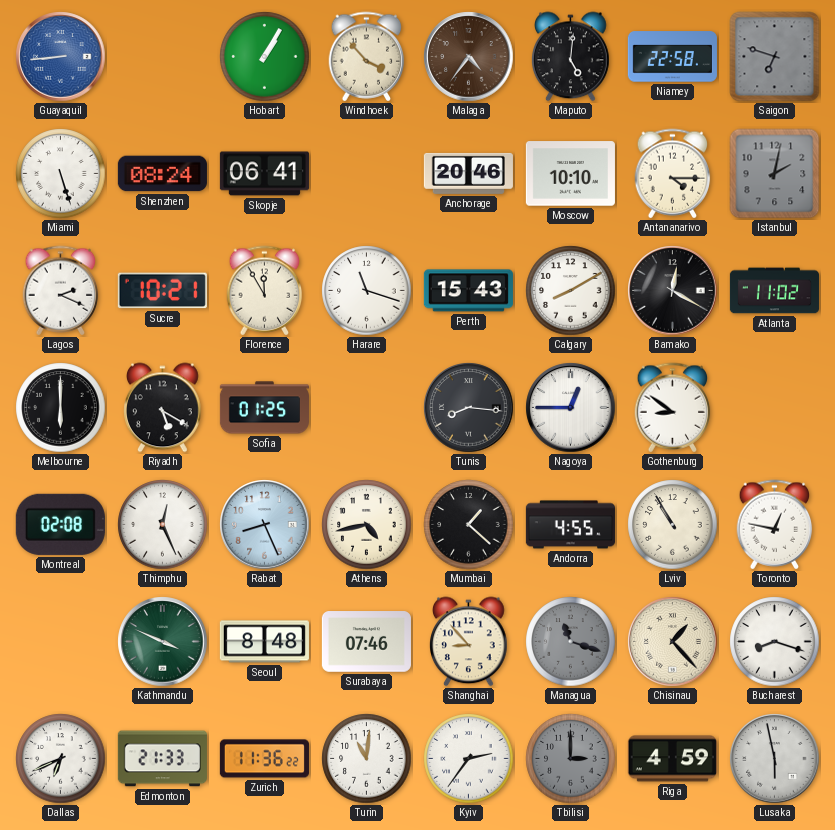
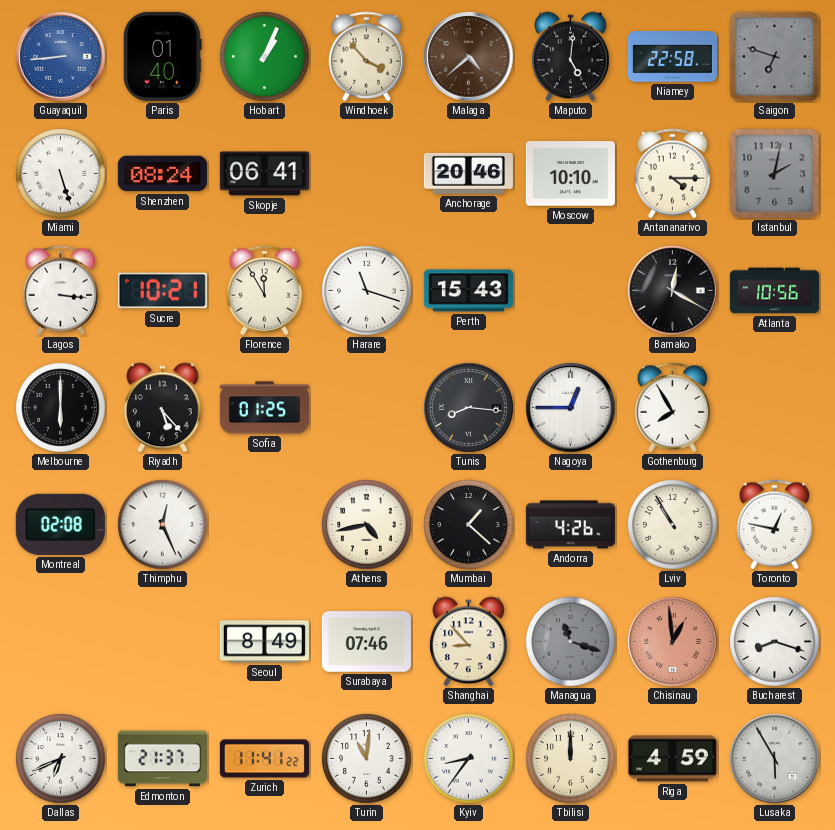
Paris: none -> 01:40 (163, 56)
Hobart: 1:05 -> 1:04 (265, 57)
Malaga: 4:36 -> 4:38 (469, 57)
Lagos: 2:19 -> 3:16 (61, 291)
Calgary: 8:10 -> none (571, 291)
Atlanta: 11:02 -> 10:56 (774, 291)
Riyadh: 5:20 -> 5:23 (163, 408)
Gothenburg: 8:51 -> 7:55 (673, 408)
Rabat: 8:26 -> none (265, 525)
Andorra: 4:55 -> 4:26 (570, 525)
Kathmandu: 3:49 -> none (163, 642)
Seoul: 8:48 -> 8:49 (264, 642)
Chisinau: 1:23 -> 12:59 (673, 642)
Chisinau dial: cream -> salmon (673, 642)
Edmonton: 21:33 -> 21:37 (162, 759)
Zurich: 11:36 -> 11:41 (264, 759)
Kyiv: 2:36 -> 8:36 (469, 759)
Tbilisi: 3:00 -> 12:00 (571, 759)
Tbilisi dial: grey -> cream (571, 759)
Lusaka: 5:58 -> 5:55 (775, 759)
